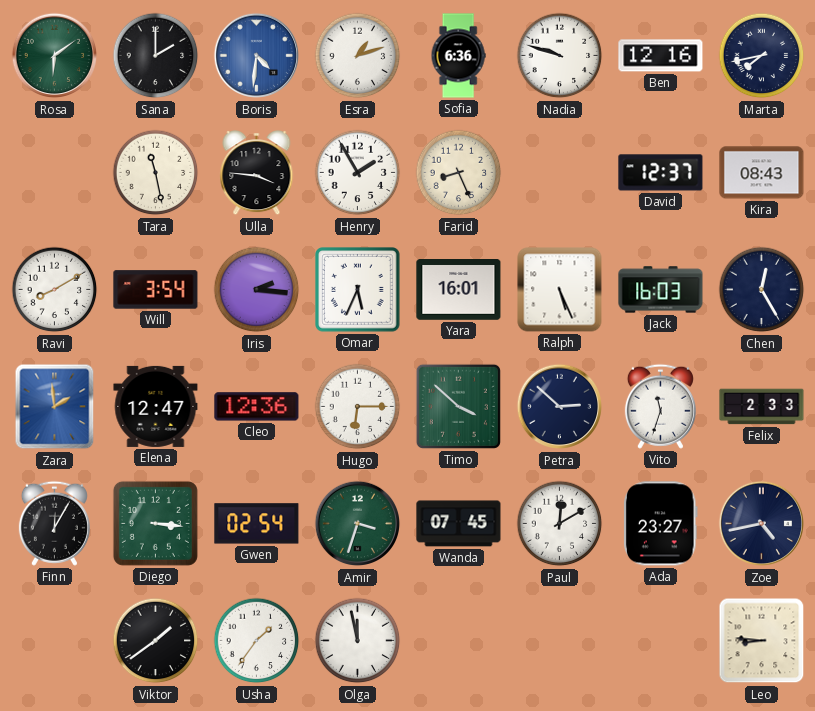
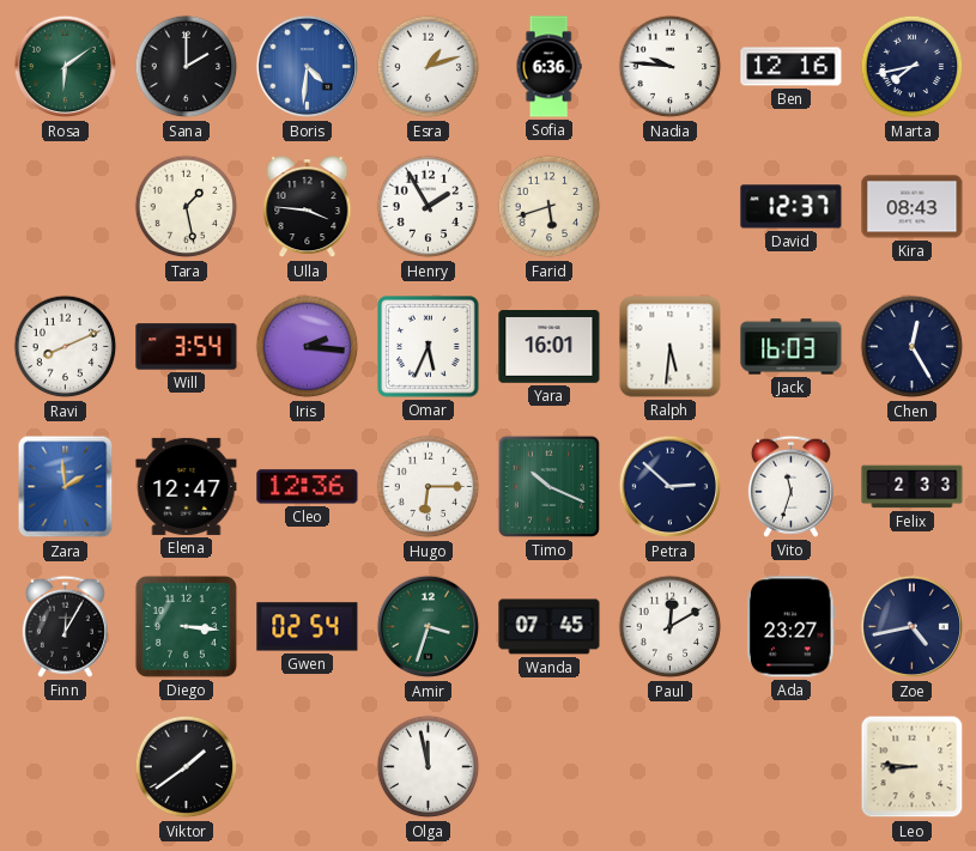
Nadia: 9:48 -> 9:46 (671, 67)
Tara: 11:28 -> 1:28 (187, 207)
Farid: 8:26 -> 5:42 (550, 207)
Ravi: 8:10 -> 8:11 (66, 347)
Ralph: 5:26 -> 5:31 (671, 347)
Timo: 3:52 -> 10:19 (548, 486)
Usha: 1:36 -> none (257, 641)
